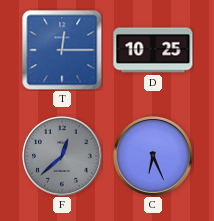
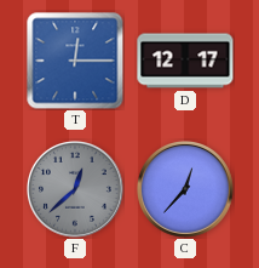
D: 10:25 -> 12:17 (185, 61)
C: 6:26 -> 12:37 (186, 190)
